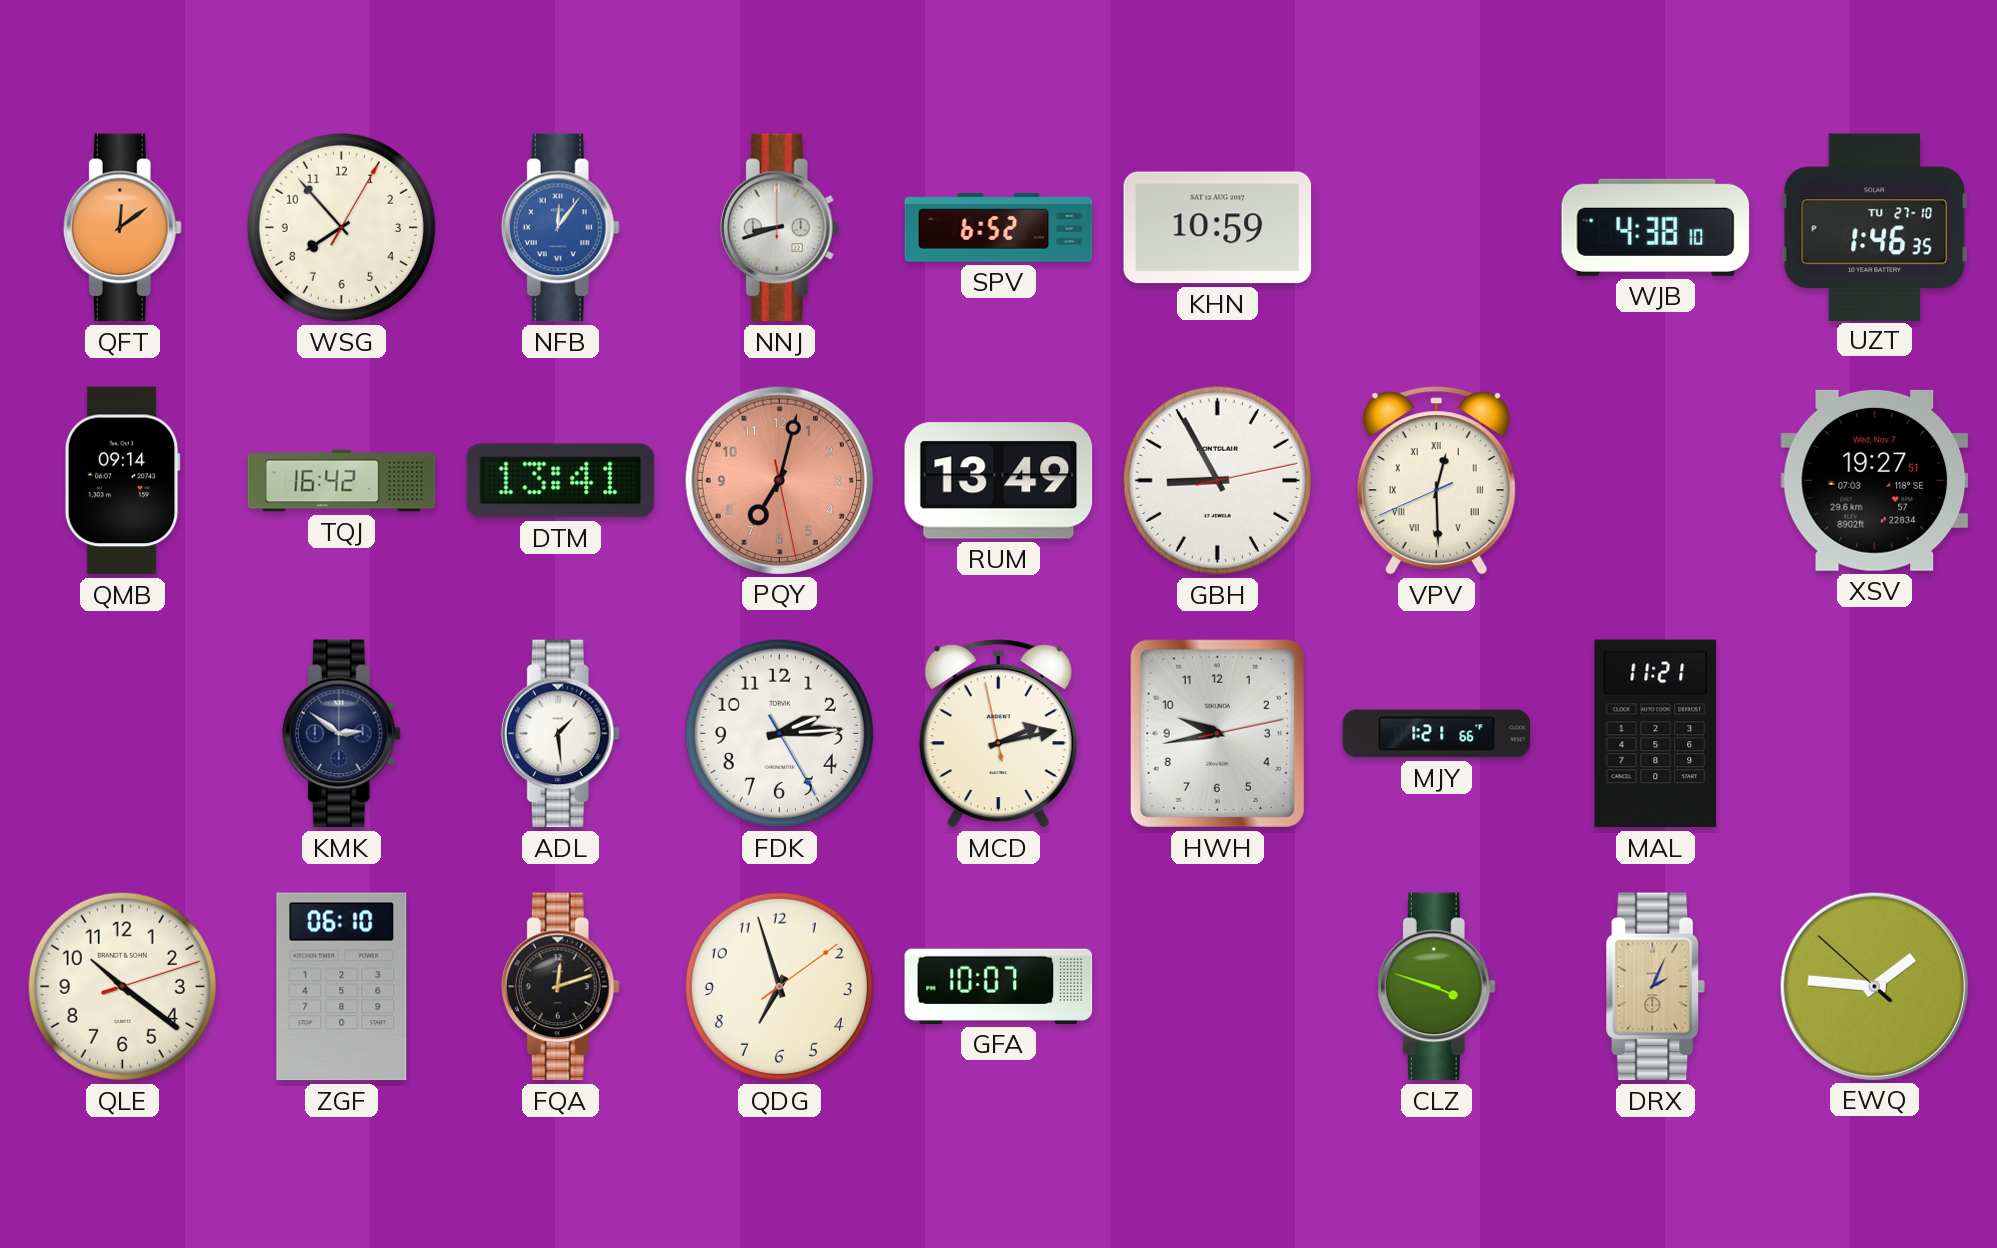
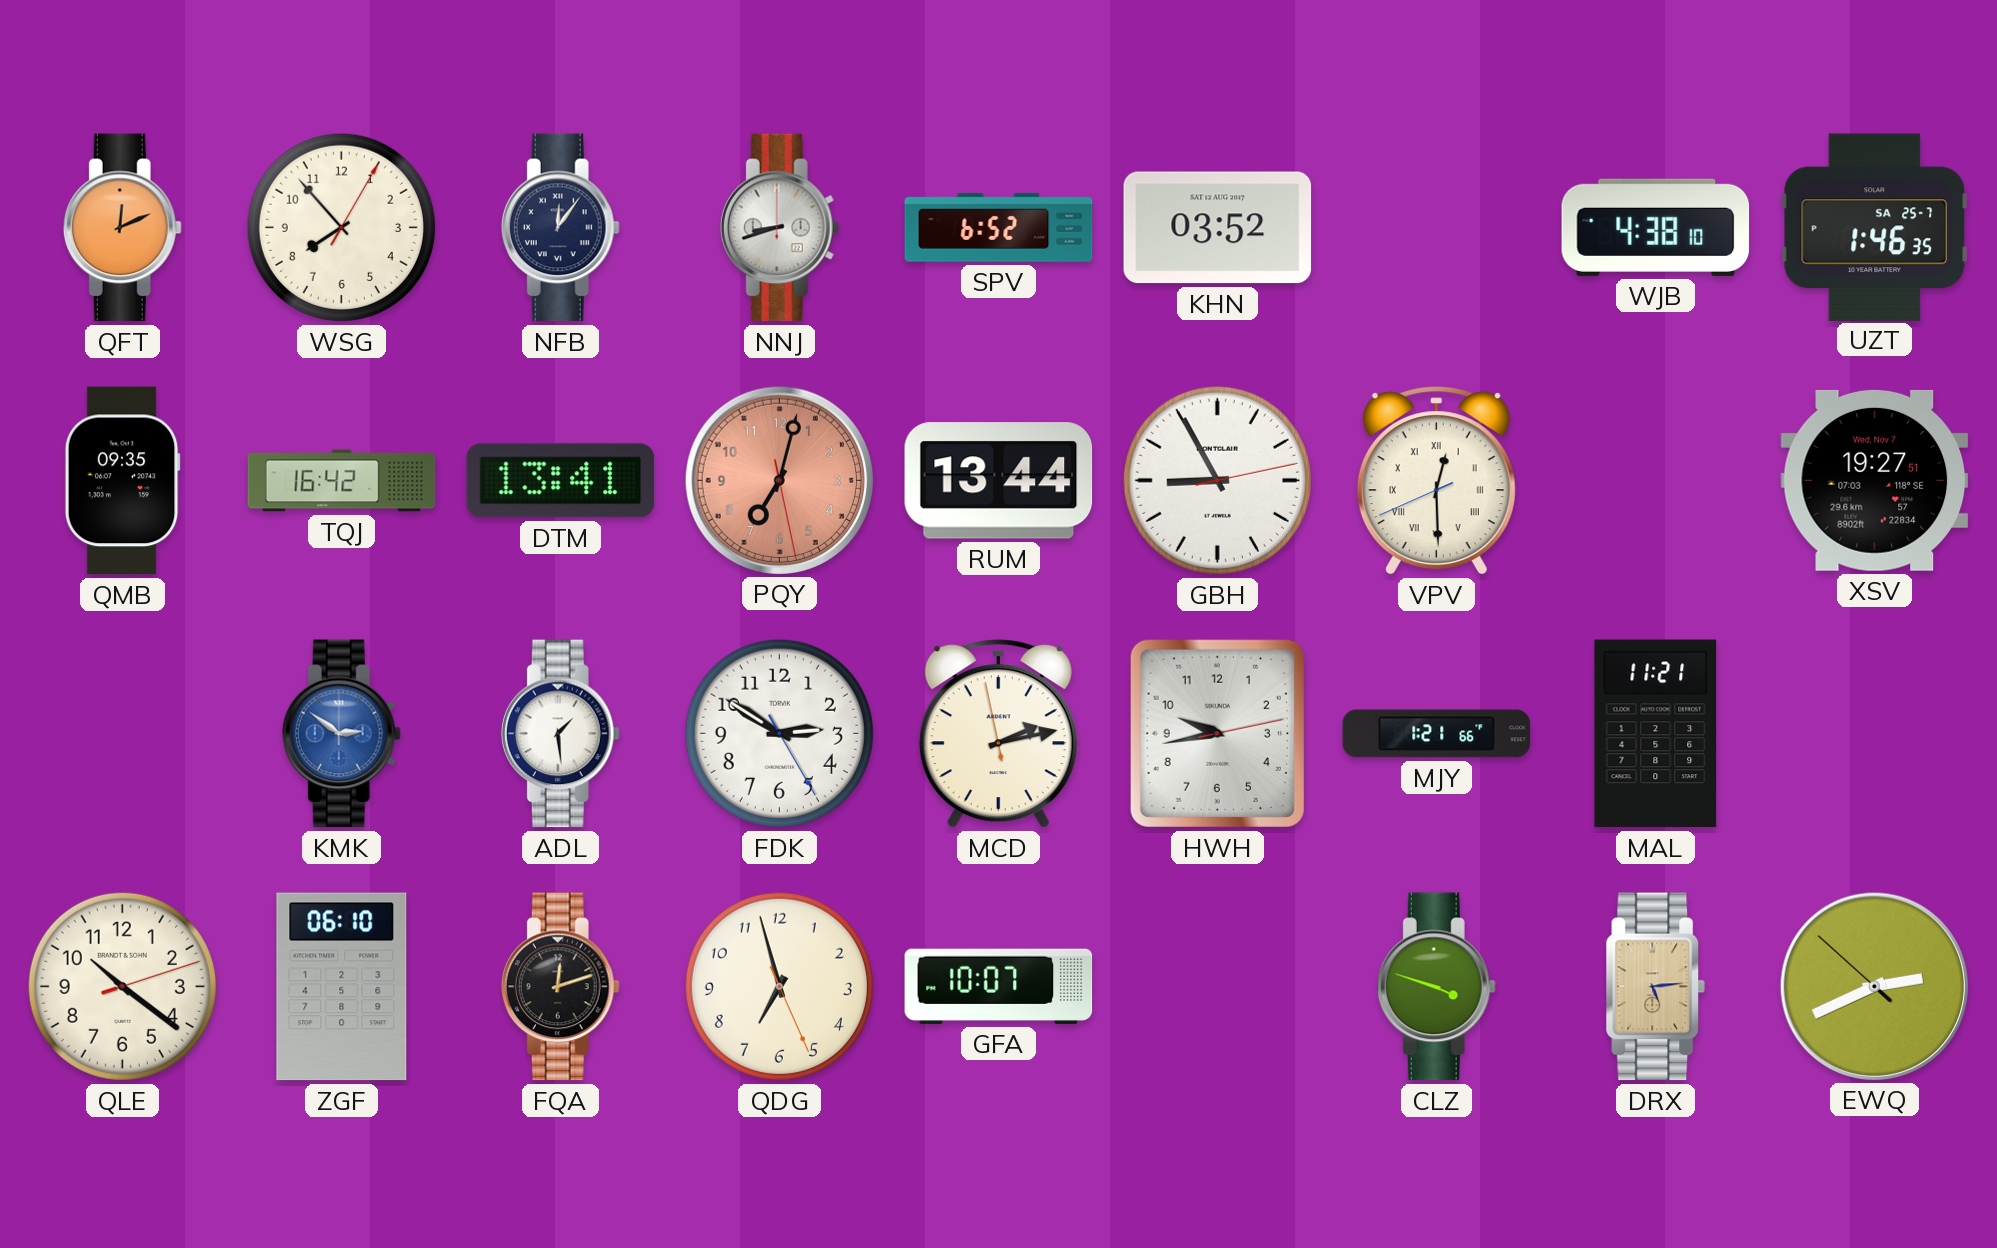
QFT: 12:09 -> 12:11 (122, 228)
NFB dial: blue -> navy (560, 228)
KHN: 10:59 -> 03:52 (1218, 228)
UZT date: TU 27-10 -> SA 25-7 (1874, 227)
QMB: 09:14 -> 09:35 (122, 481)
RUM: 13:49 -> 13:44 (999, 481)
KMK dial: navy -> blue (341, 734)
FDK: 2:14 -> 2:50 (779, 733)
QDG: 6:57:09 -> 6:57:26 (779, 986)
DRX: 2:04 -> 5:14 (1656, 987)
EWQ: 1:45 -> 2:40 (1874, 986)
